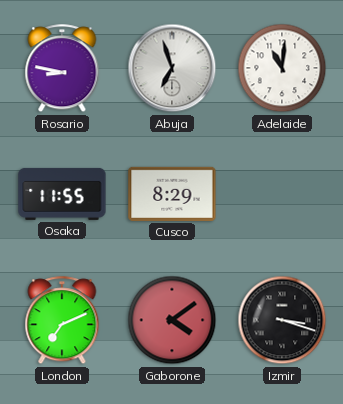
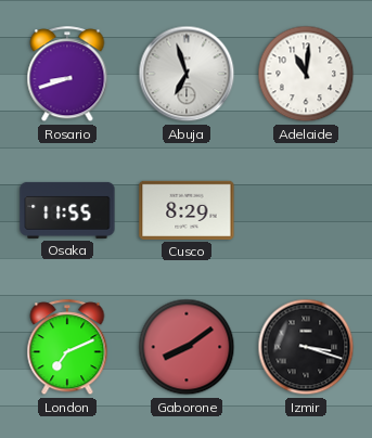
Rosario: 8:47 -> 8:42 (67, 75)
Gaborone: 4:09 -> 8:09 (187, 347)
